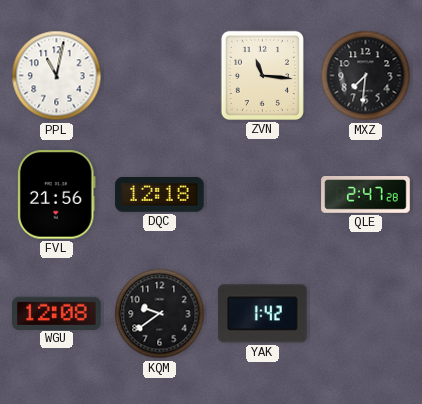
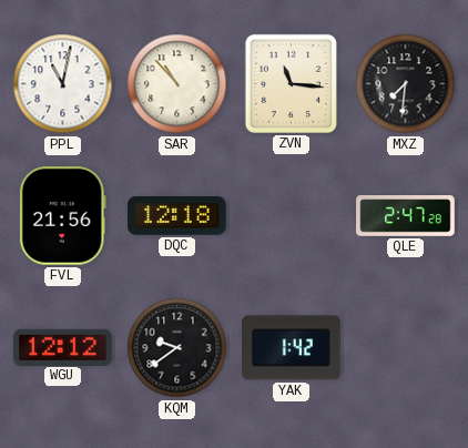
SAR: none -> 10:53 (177, 84)
WGU: 12:08 -> 12:12 (63, 347)
